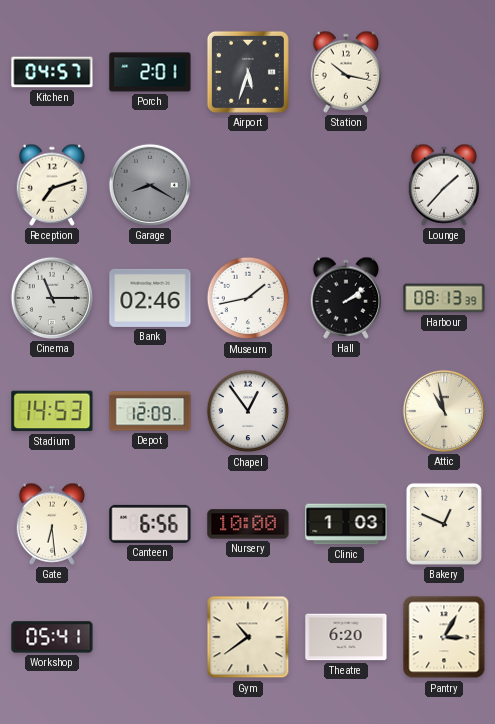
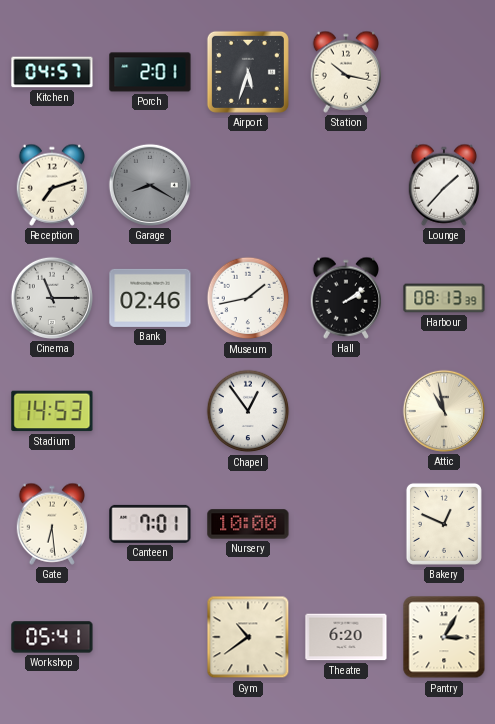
Depot: 12:09 -> none (150, 411)
Canteen: 6:56 -> 7:01 (150, 524)
Clinic: 1:03 -> none (346, 524)
